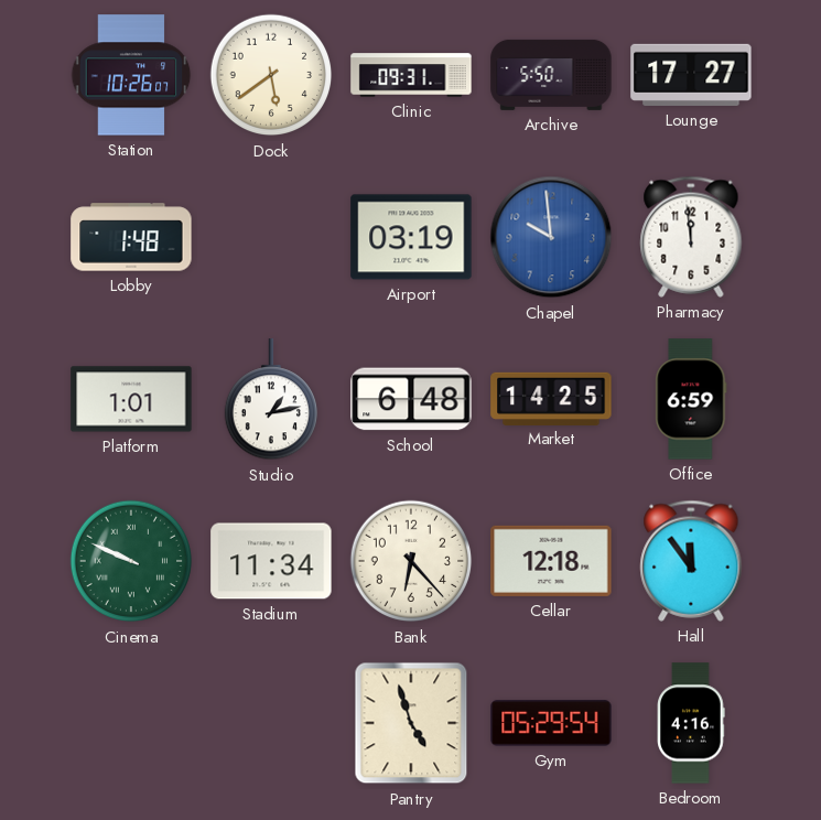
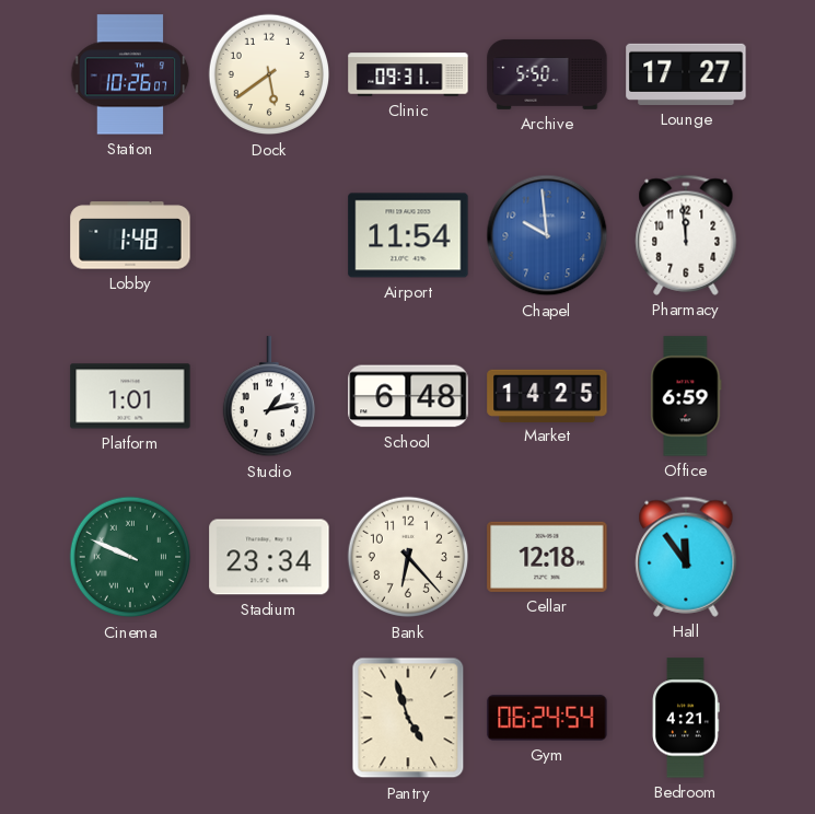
Airport: 03:19 -> 11:54 (408, 235)
Stadium: 11:34 -> 23:34 (269, 557)
Gym: 05:29 -> 06:24 (547, 718)
Bedroom: 4:16 -> 4:21 (686, 718)
